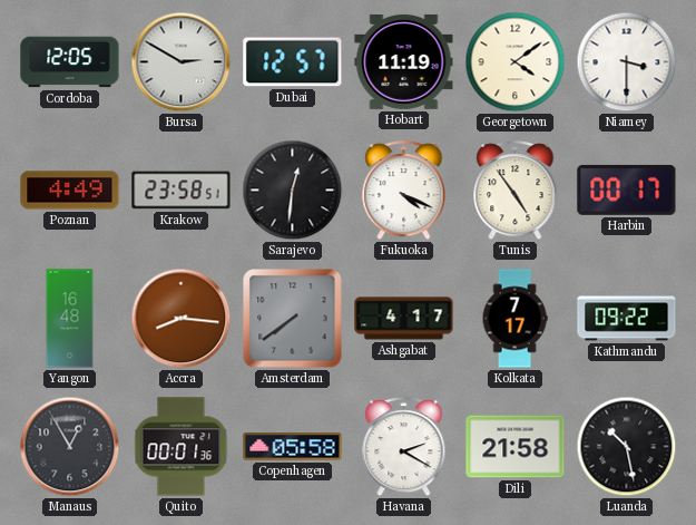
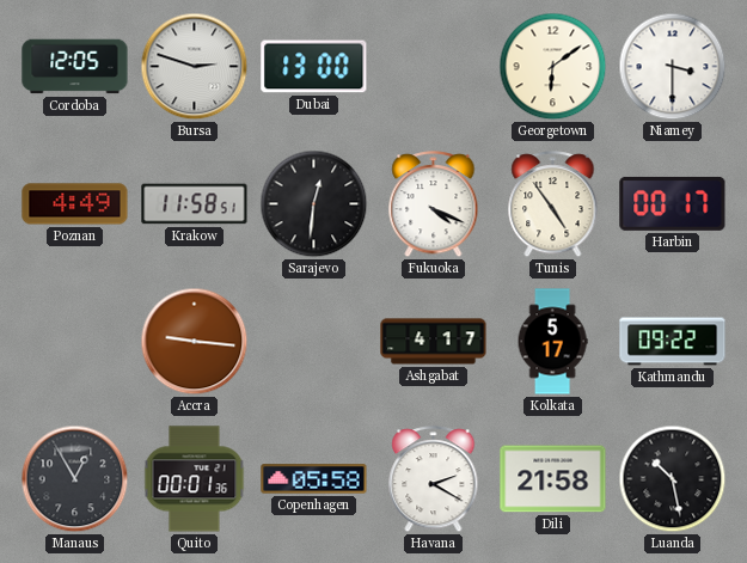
Bursa: 2:50 -> 2:48 (195, 67)
Dubai: 12:57 -> 13:00 (314, 67)
Hobart: 11:19 -> none (404, 61)
Georgetown: 4:09 -> 6:09 (553, 67)
Krakow: 23:58 -> 11:58 (195, 204)
Yangon: 16:48 -> none (70, 319)
Accra: 8:16 -> 9:16 (195, 342)
Amsterdam: 7:39 -> none (293, 319)
Kolkata: 7:17 -> 5:17 (552, 342)
